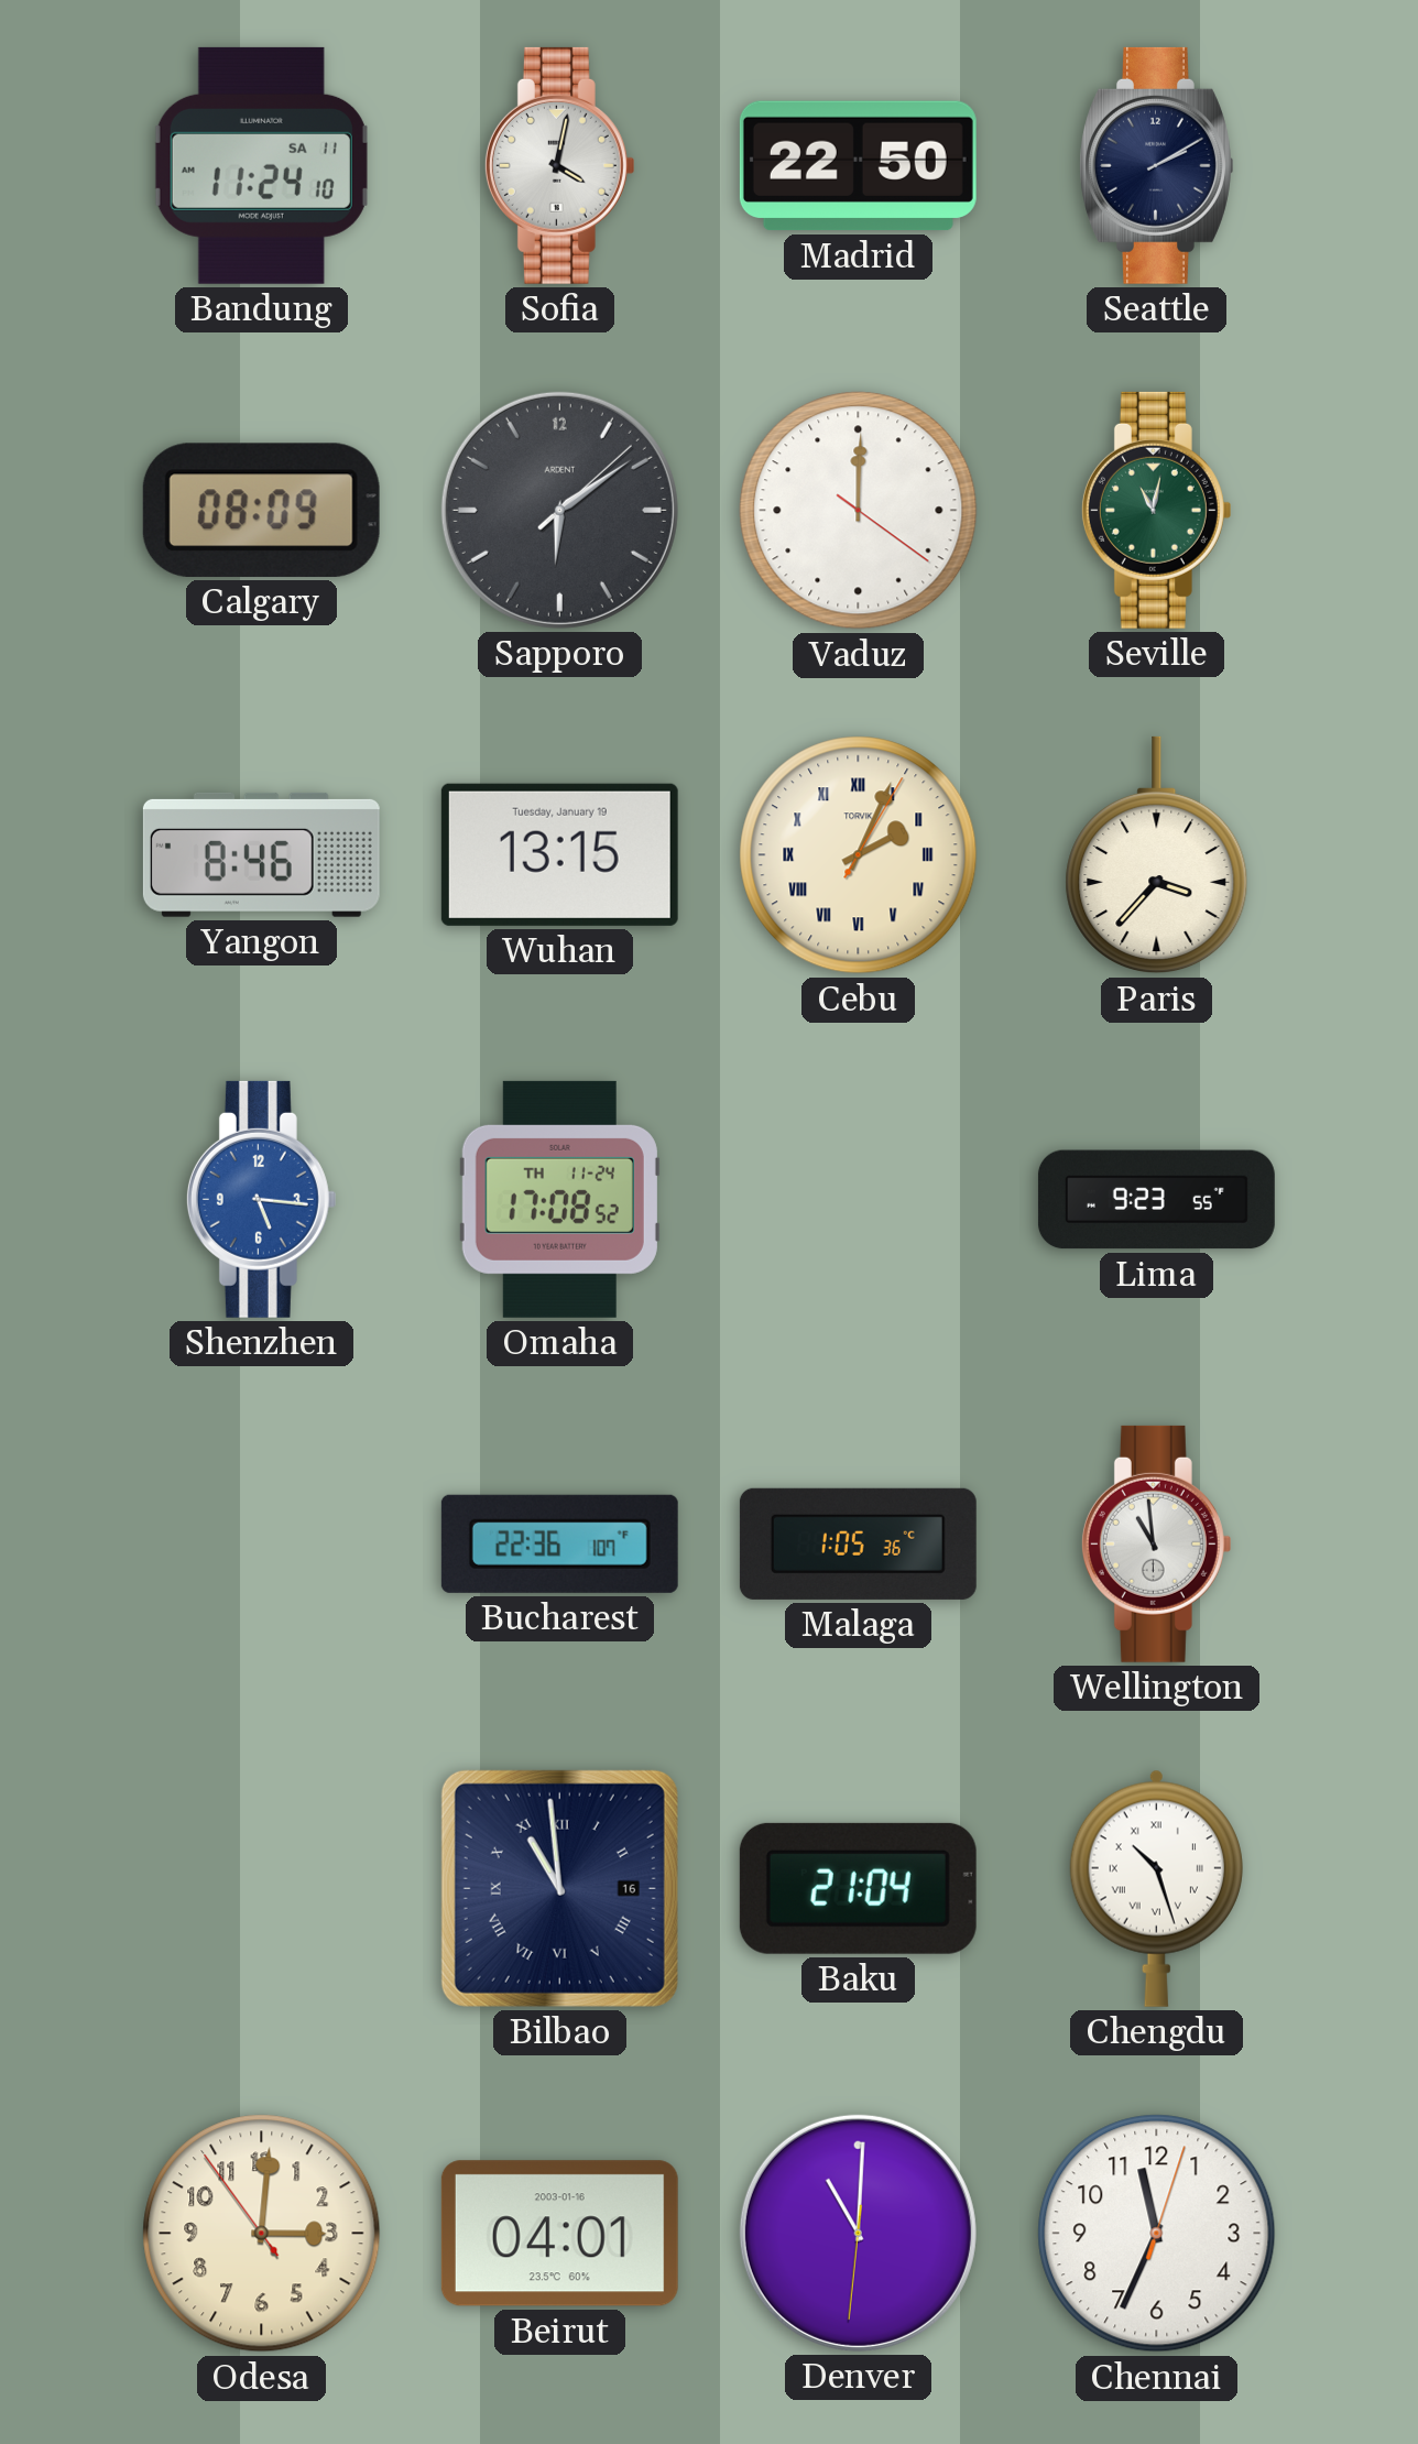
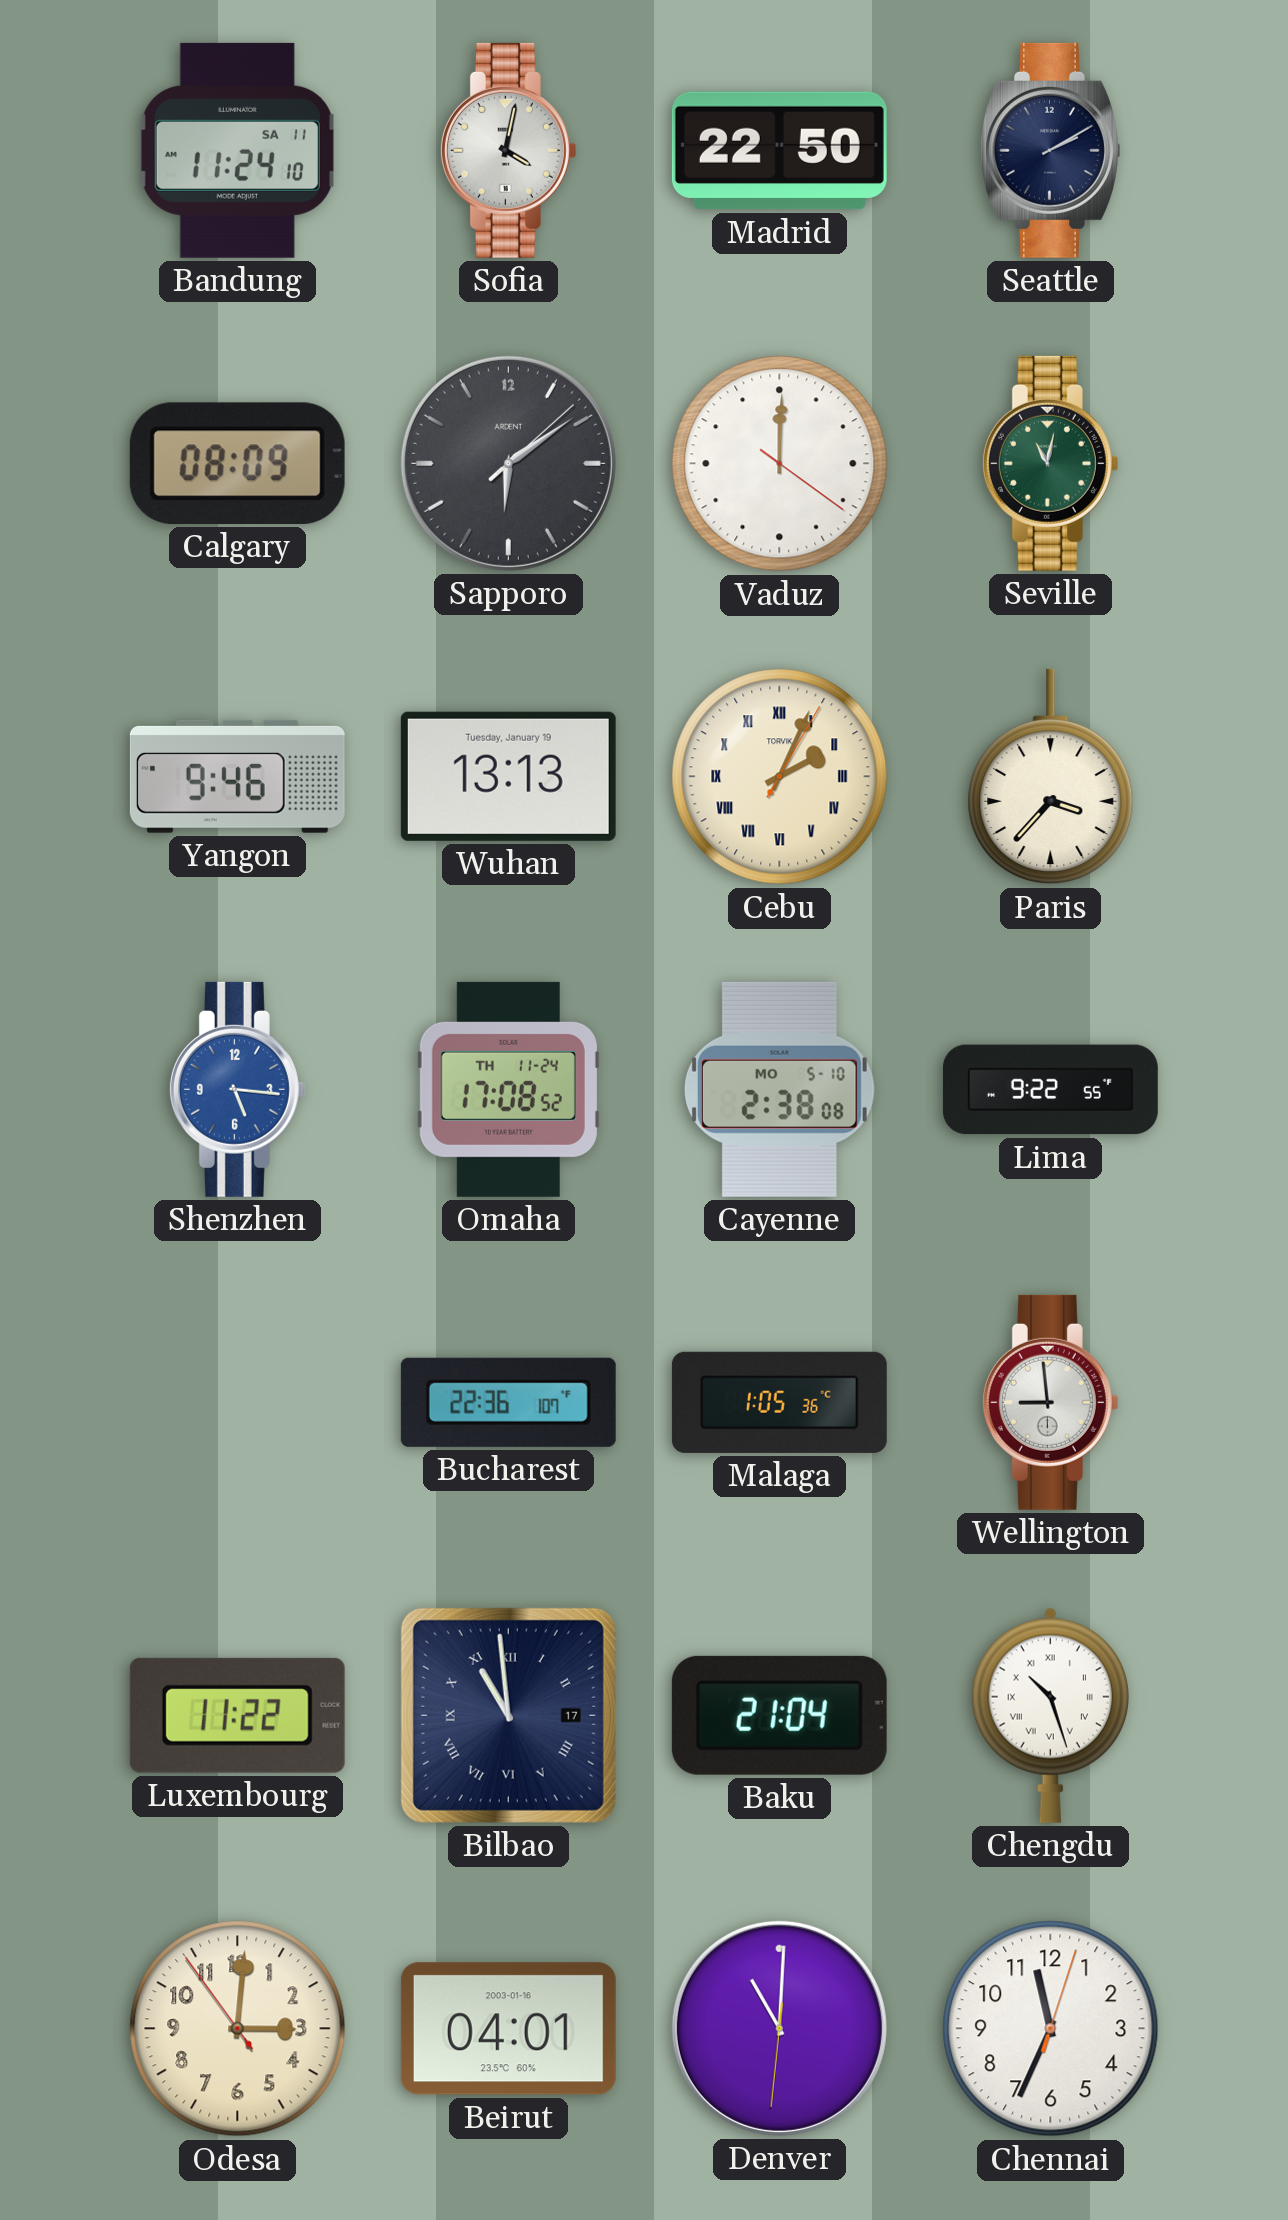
Yangon: 8:46 -> 9:46 (237, 776)
Wuhan: 13:15 -> 13:13 (508, 776)
Cayenne: none -> 2:38 (779, 1089)
Lima: 9:23 -> 9:22 (1050, 1090)
Wellington: 10:59 -> 8:59 (1050, 1402)
Luxembourg: none -> 11:22 (237, 1715)
Bilbao date: 16 -> 17 (508, 1715)
